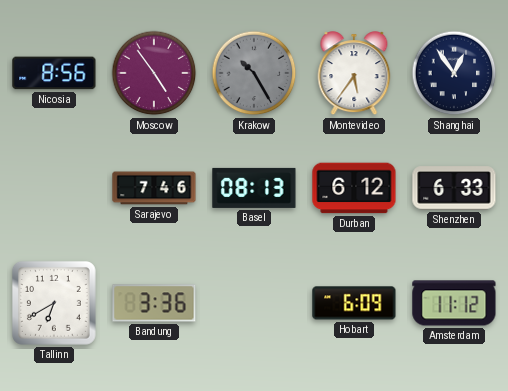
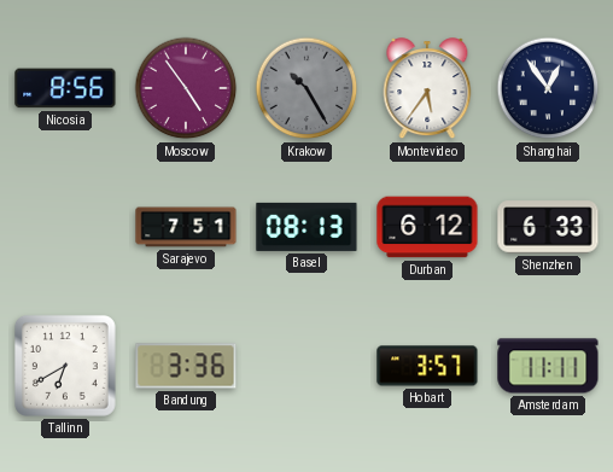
Sarajevo: 7:46 -> 7:51 (186, 227)
Hobart: 6:09 -> 3:57 (427, 366)
Amsterdam: 11:12 -> 11:11 (548, 366)
